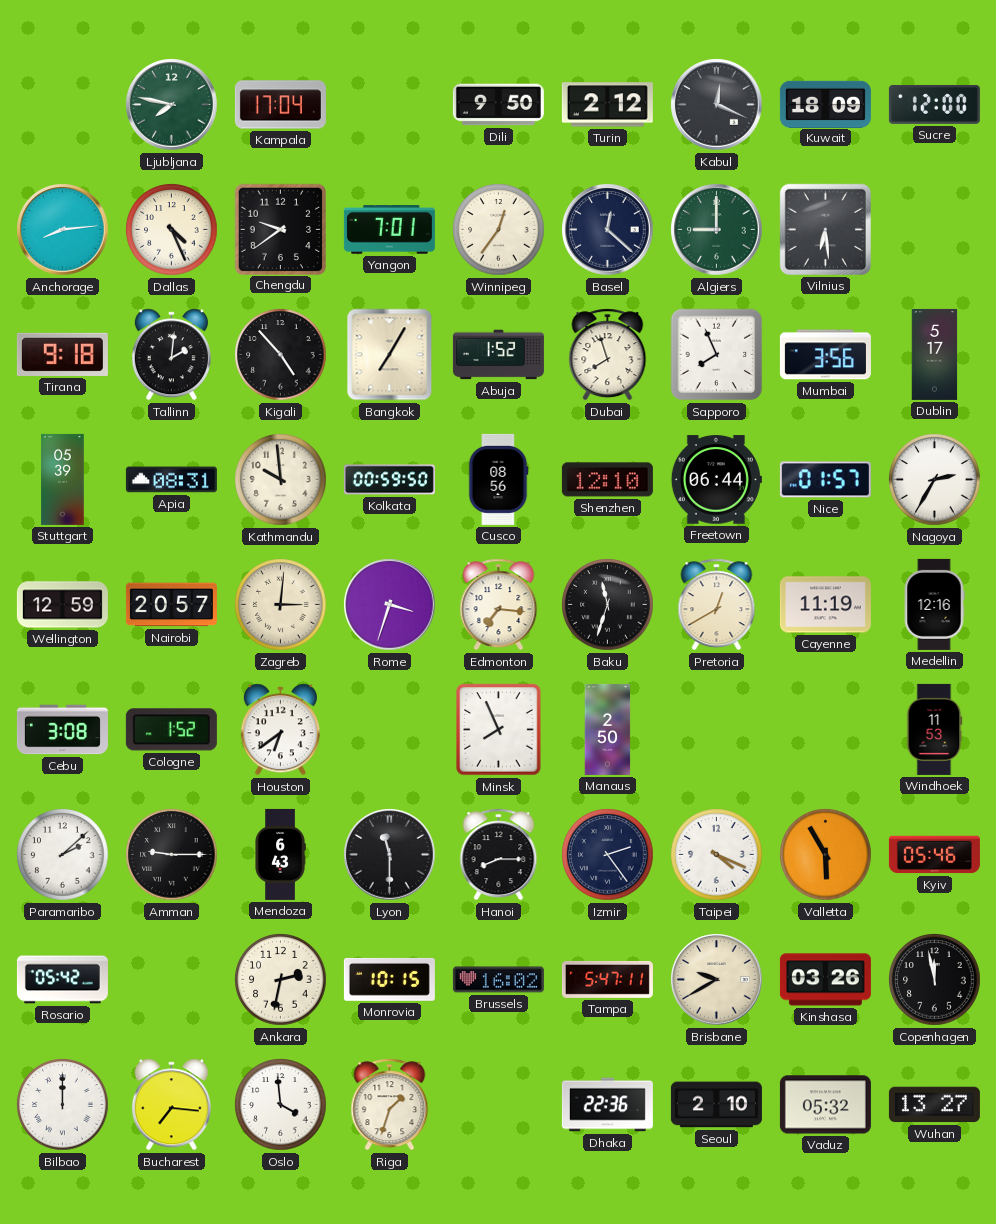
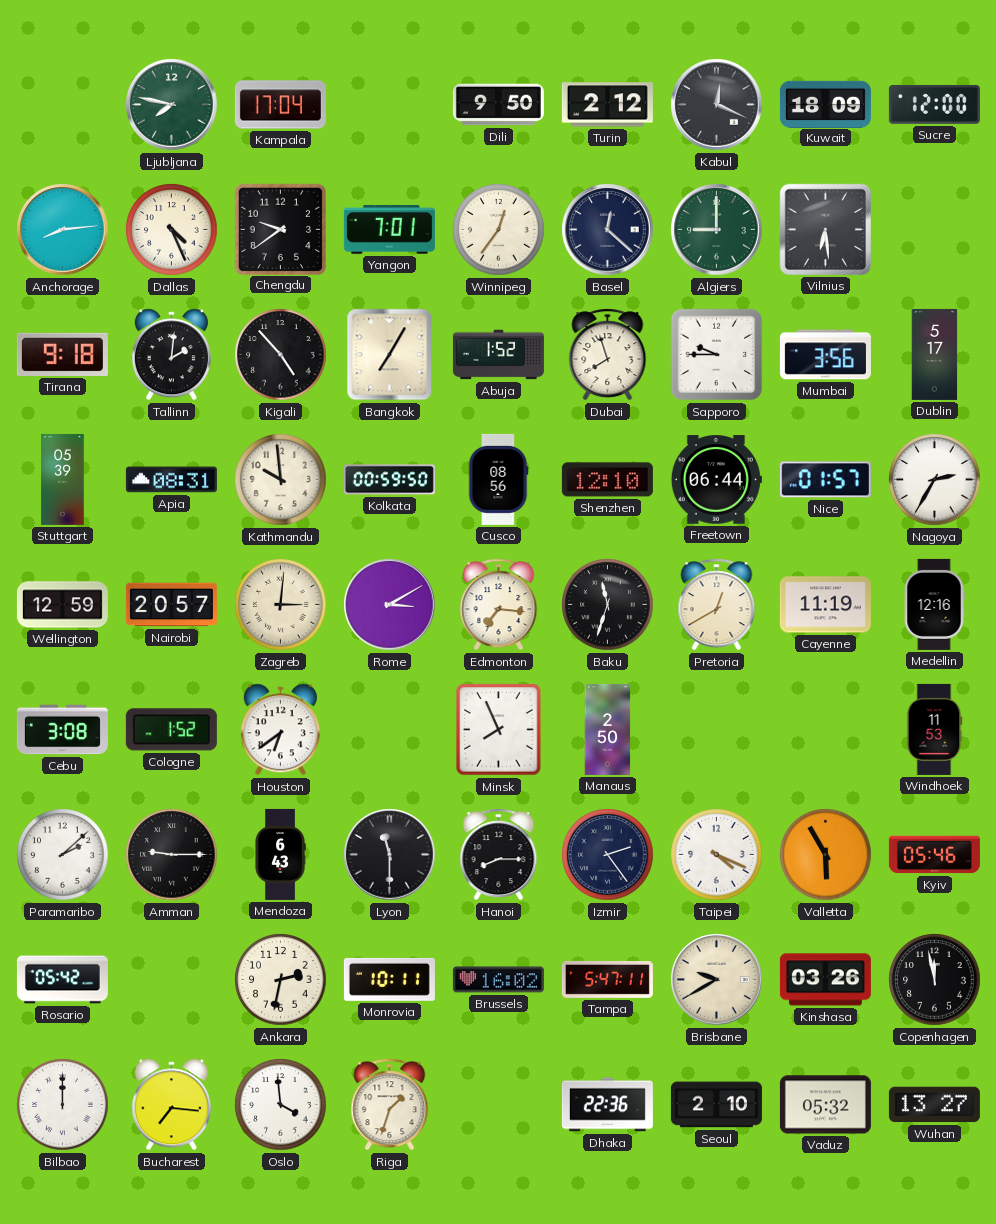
Sapporo: 7:56 -> 9:45 (717, 355)
Rome: 3:33 -> 3:10 (390, 605)
Monrovia: 10:15 -> 10:11 (389, 979)
